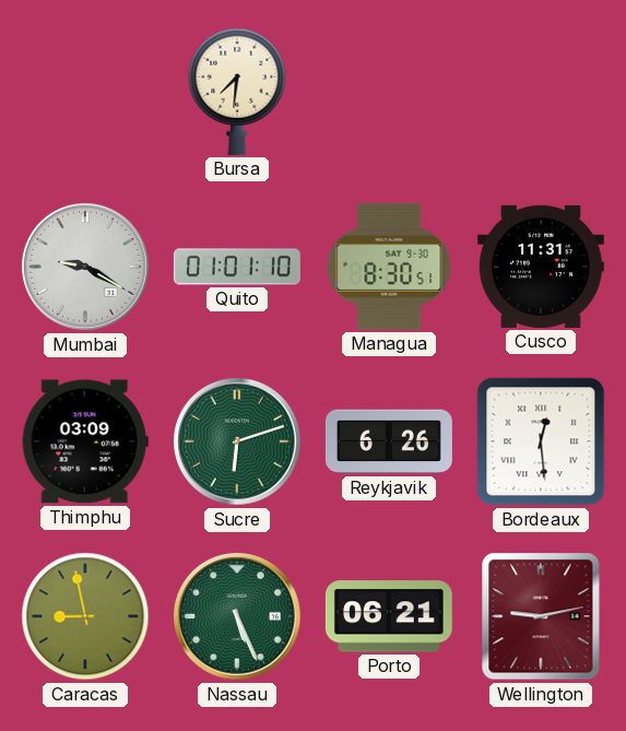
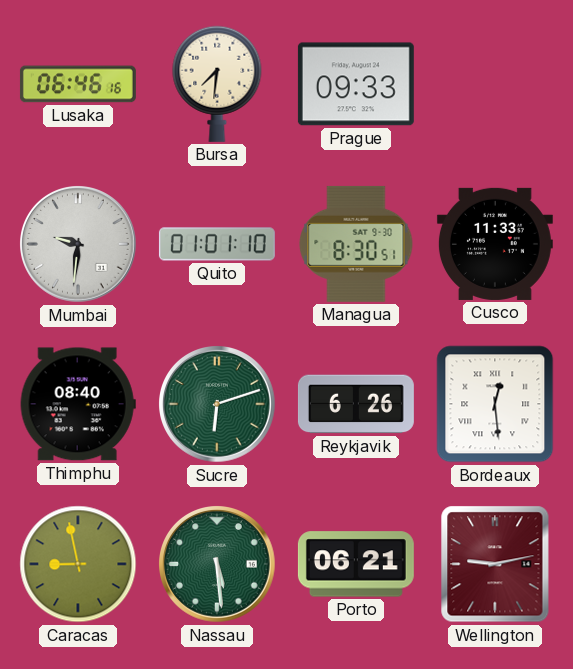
Lusaka: none -> 06:46 (78, 84)
Prague: none -> 09:33 (356, 84)
Mumbai: 9:20 -> 9:31 (79, 245)
Cusco: 11:31 -> 11:33 (495, 244)
Thimphu: 03:09 -> 08:40 (78, 404)
Nassau: 5:26 -> 5:29 (218, 565)
